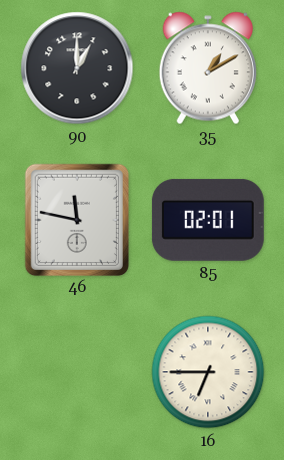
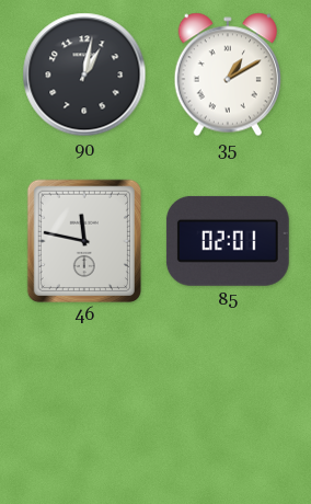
90: 1:00 -> 1:02 (84, 75)
16: 6:45 -> none (208, 372)
